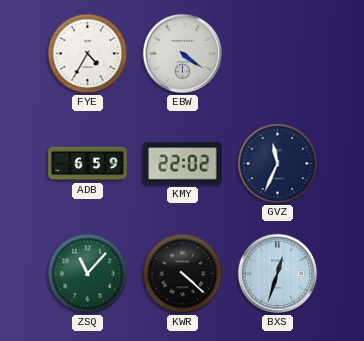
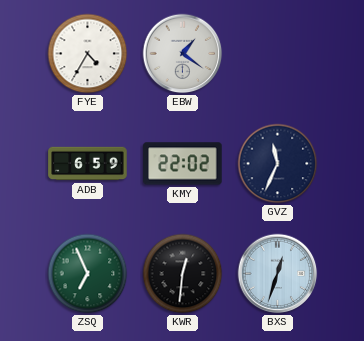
EBW: 4:21 -> 1:21 (183, 54)
ZSQ: 11:07 -> 6:56 (88, 274)
KWR: 4:22 -> 12:31 (183, 274)
